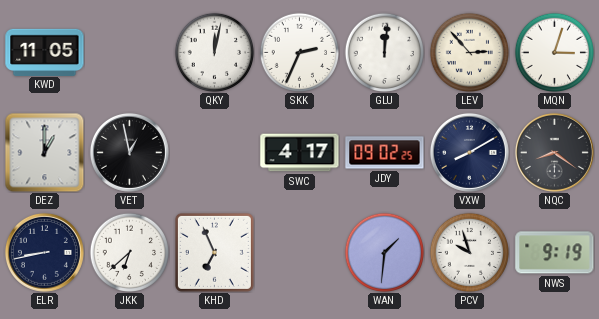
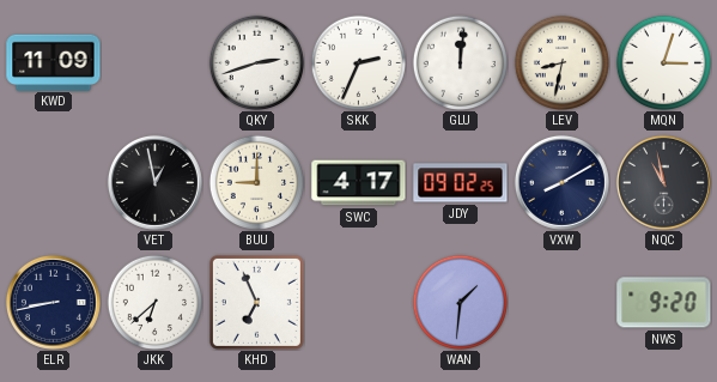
KWD: 11:05 -> 11:09 (54, 62)
QKY: 12:02 -> 2:42 (256, 62)
LEV: 2:53 -> 8:32 (561, 62)
DEZ: 1:00 -> none (44, 152)
BUU: none -> 9:00 (256, 182)
NQC: 8:21 -> 10:58 (663, 182)
PCV: 9:57 -> none (469, 252)
NWS: 9:19 -> 9:20 (664, 303)
